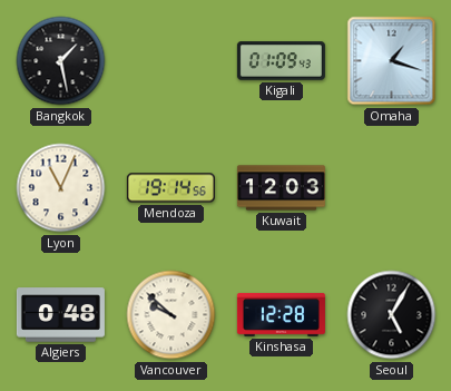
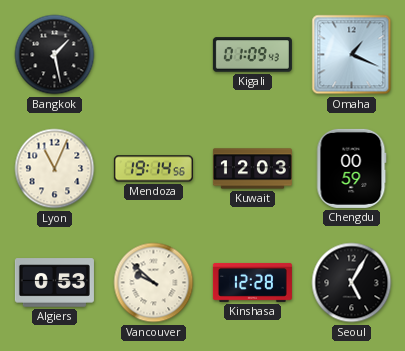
Omaha: 1:18 -> 1:19 (352, 55)
Chengdu: none -> 00:59 (352, 168)
Algiers: 0:48 -> 0:53 (54, 283)
